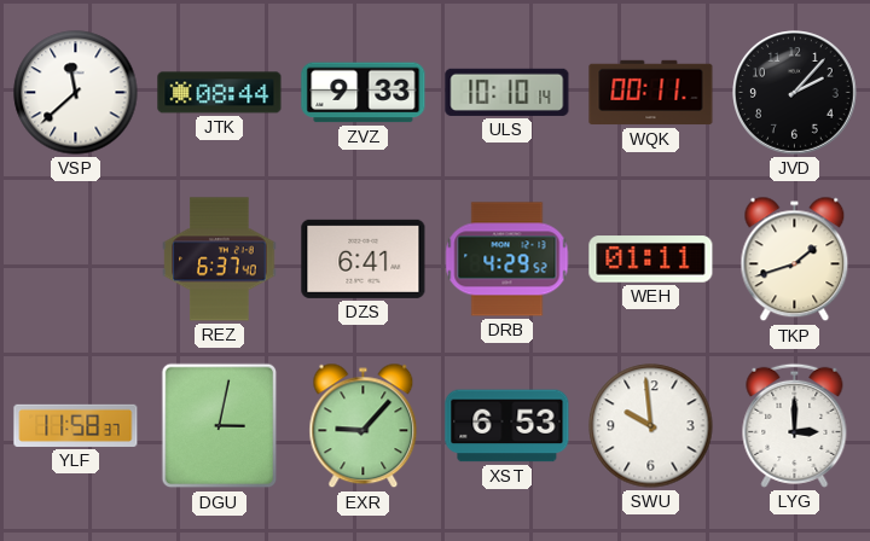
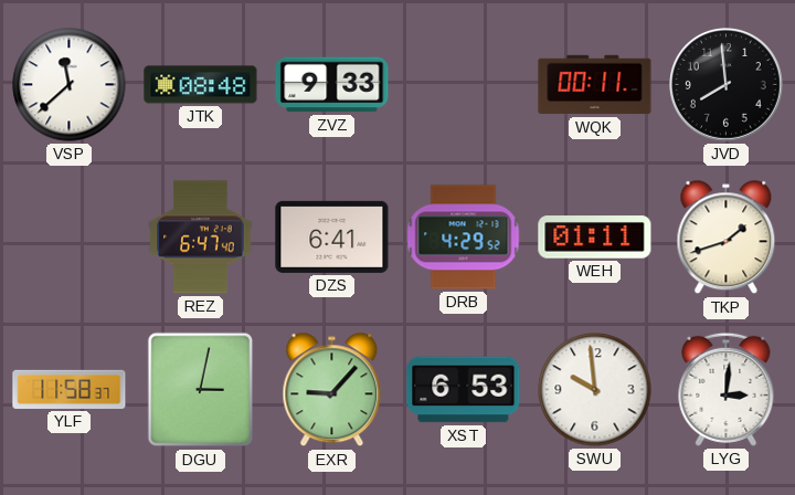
JTK: 08:44 -> 08:48 (201, 85)
ULS: 10:10 -> none (507, 92)
JVD: 2:07 -> 7:59 (727, 85)
REZ: 6:37 -> 6:47 (201, 238)
LYG: 3:00 -> 3:01 (727, 389)
